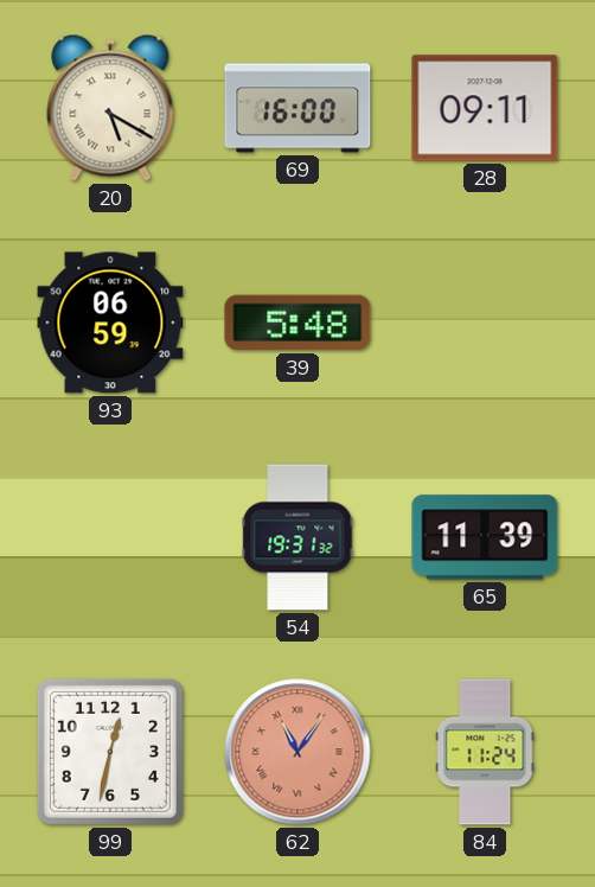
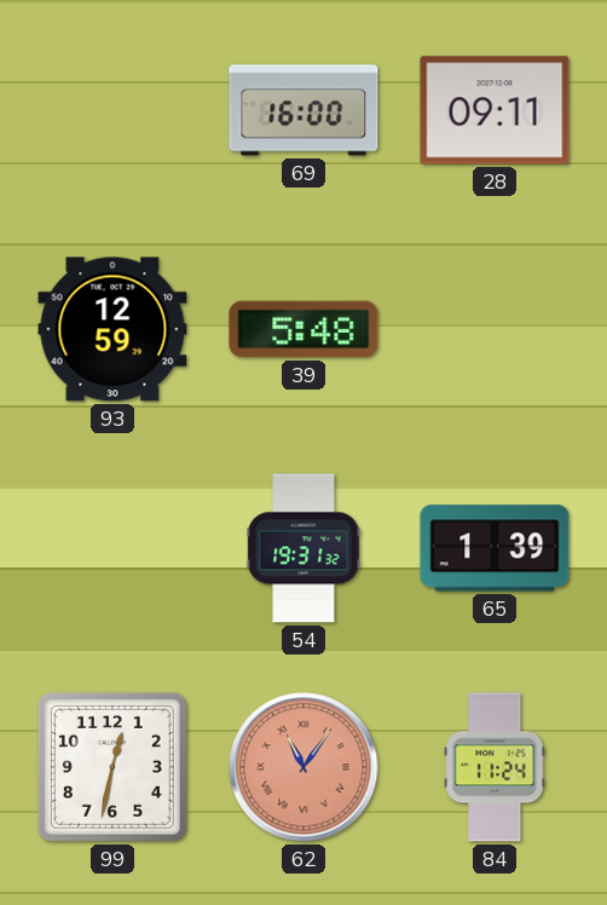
20: 5:20 -> none (110, 108)
93: 06:59 -> 12:59 (112, 329)
65: 11:39 -> 1:39 (495, 548)
